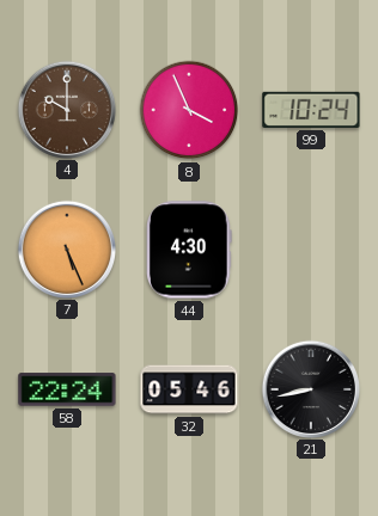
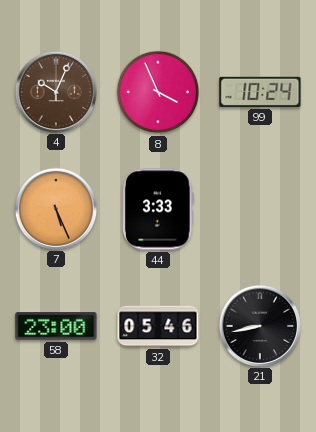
4: 10:00 -> 10:04 (55, 91)
44: 4:30 -> 3:33 (159, 209)
58: 22:24 -> 23:00 (56, 326)
